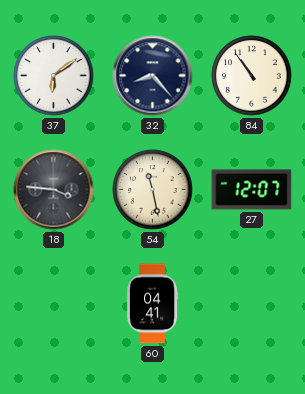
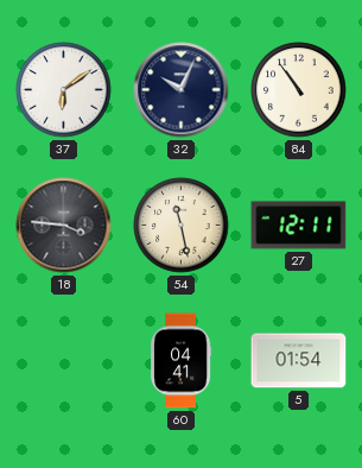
32: 8:23 -> 10:04 (182, 90)
27: 12:07 -> 12:11 (299, 226)
5: none -> 01:54 (299, 361)
